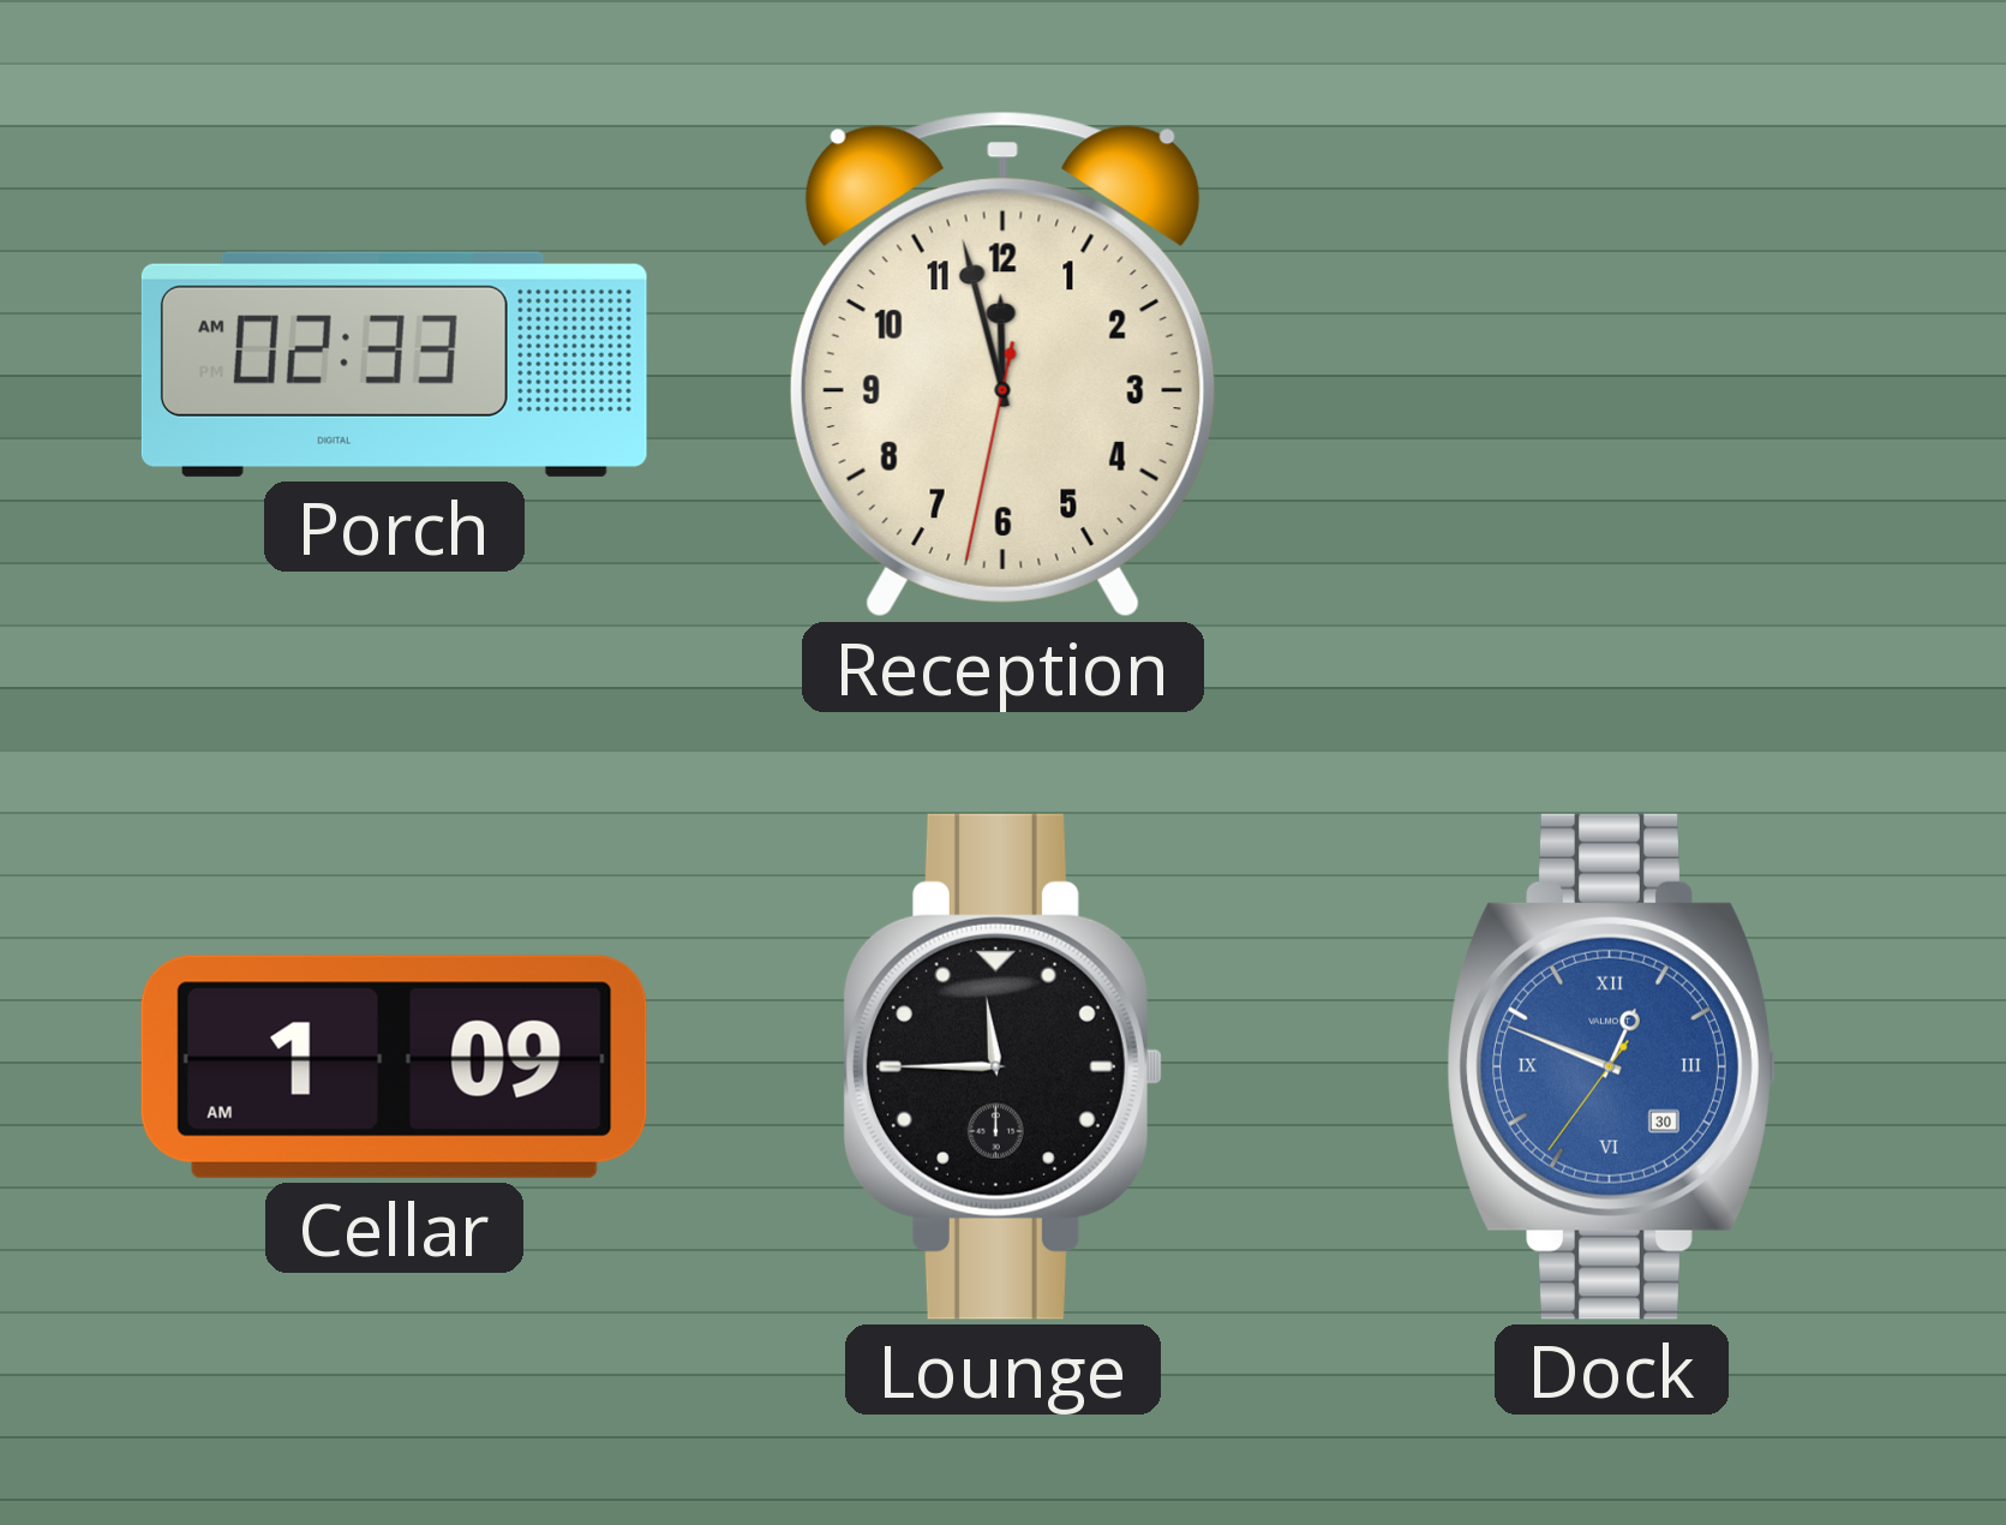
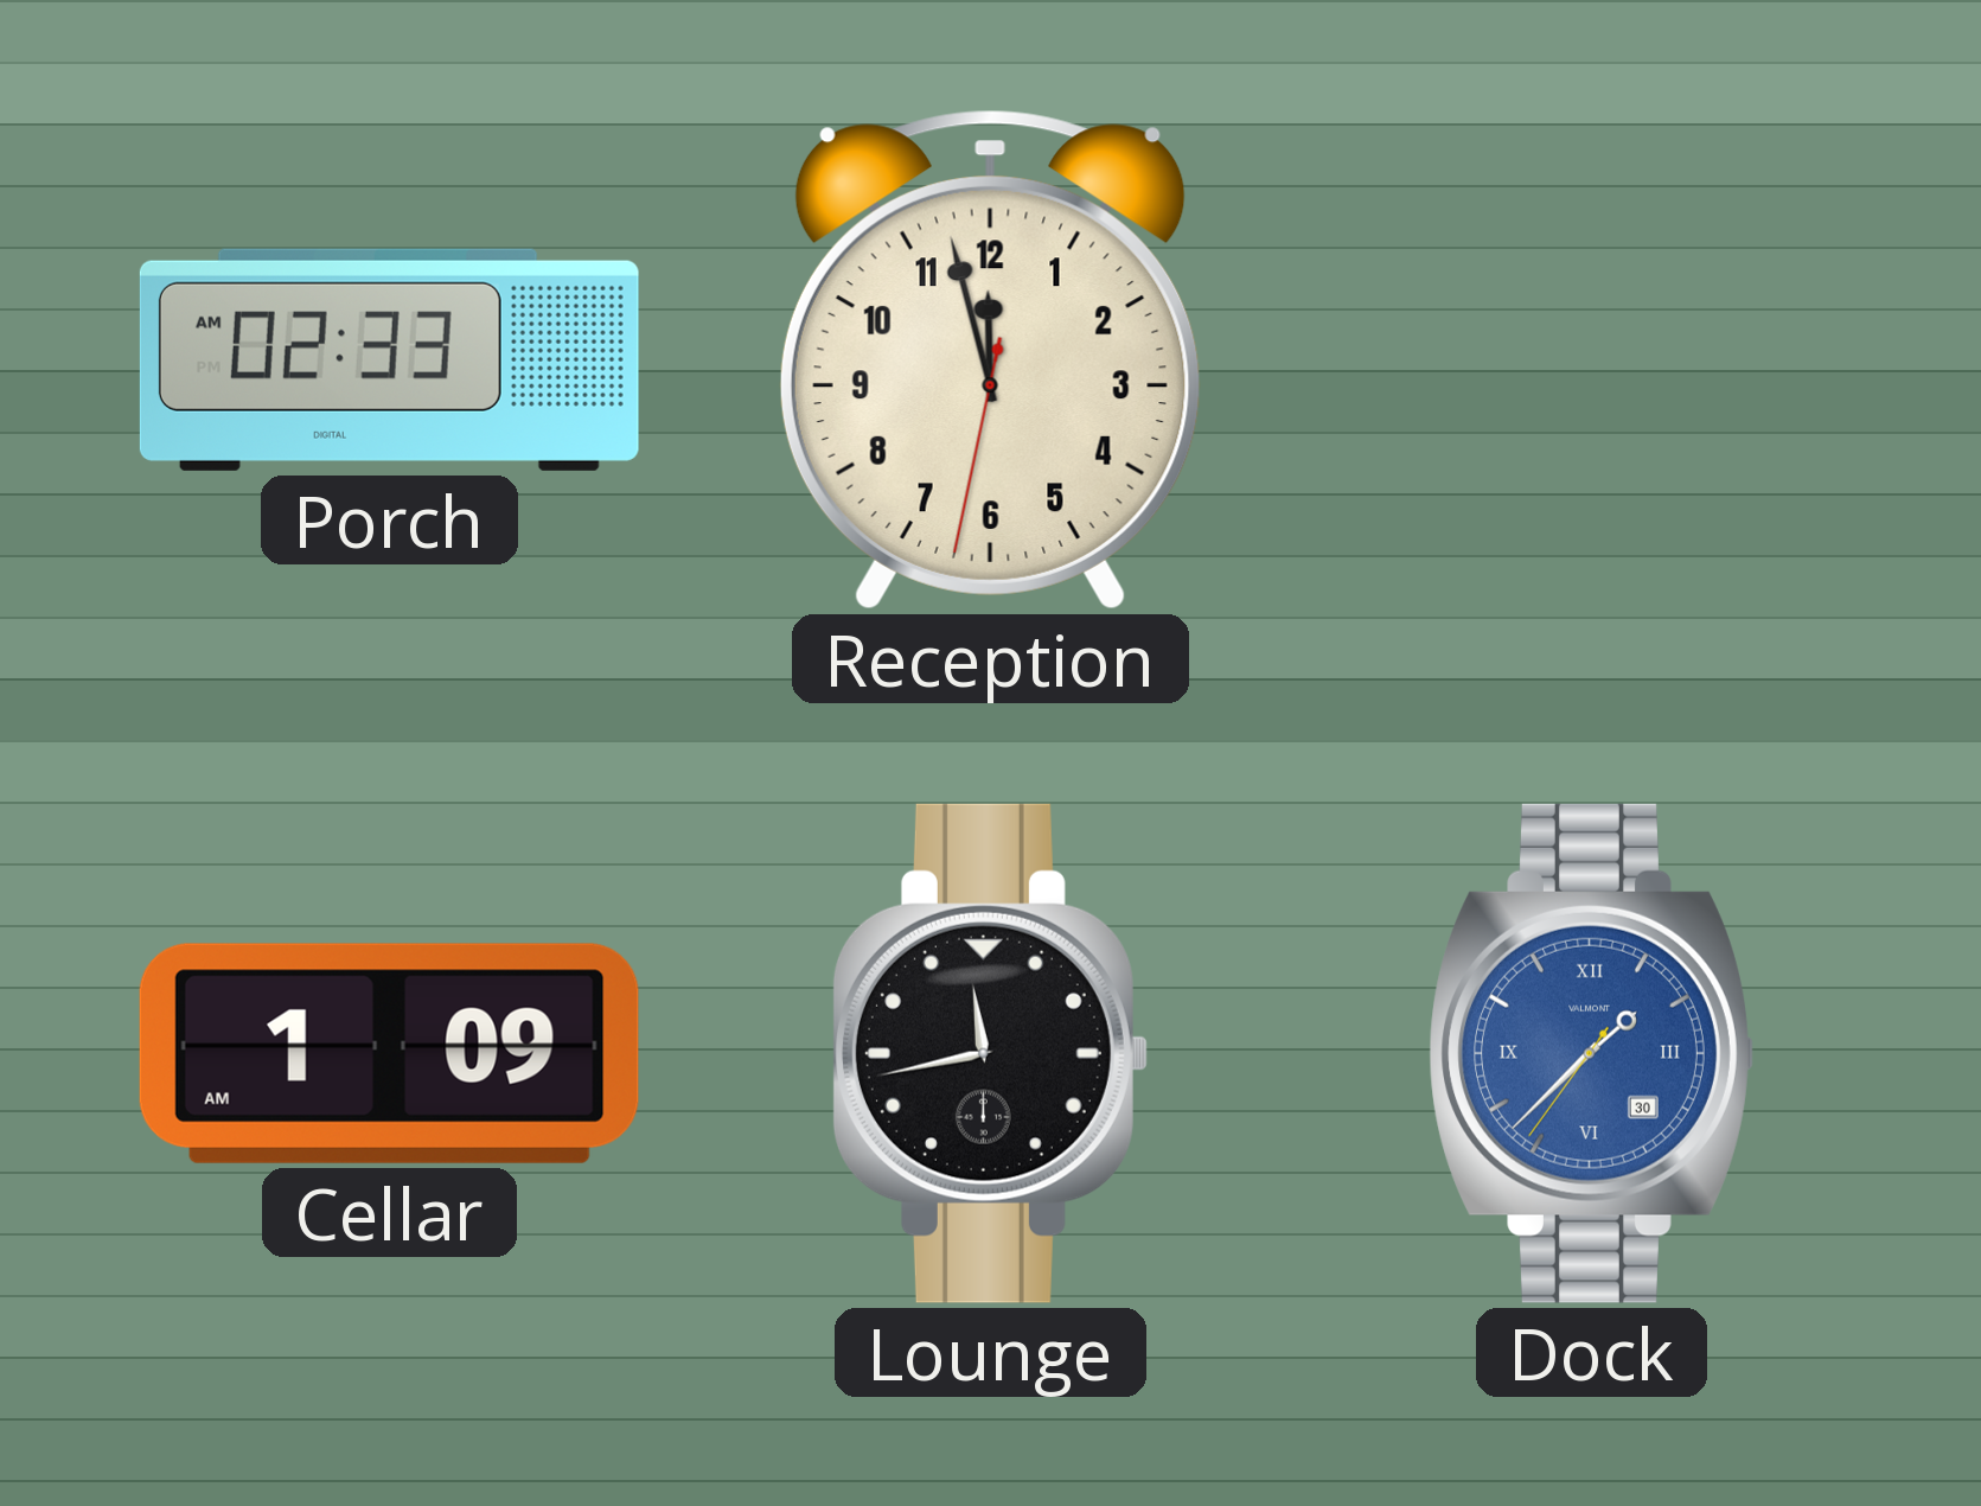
Lounge: 11:45 -> 11:43 (990, 1053)
Dock: 12:48 -> 1:37 (1591, 1053)
